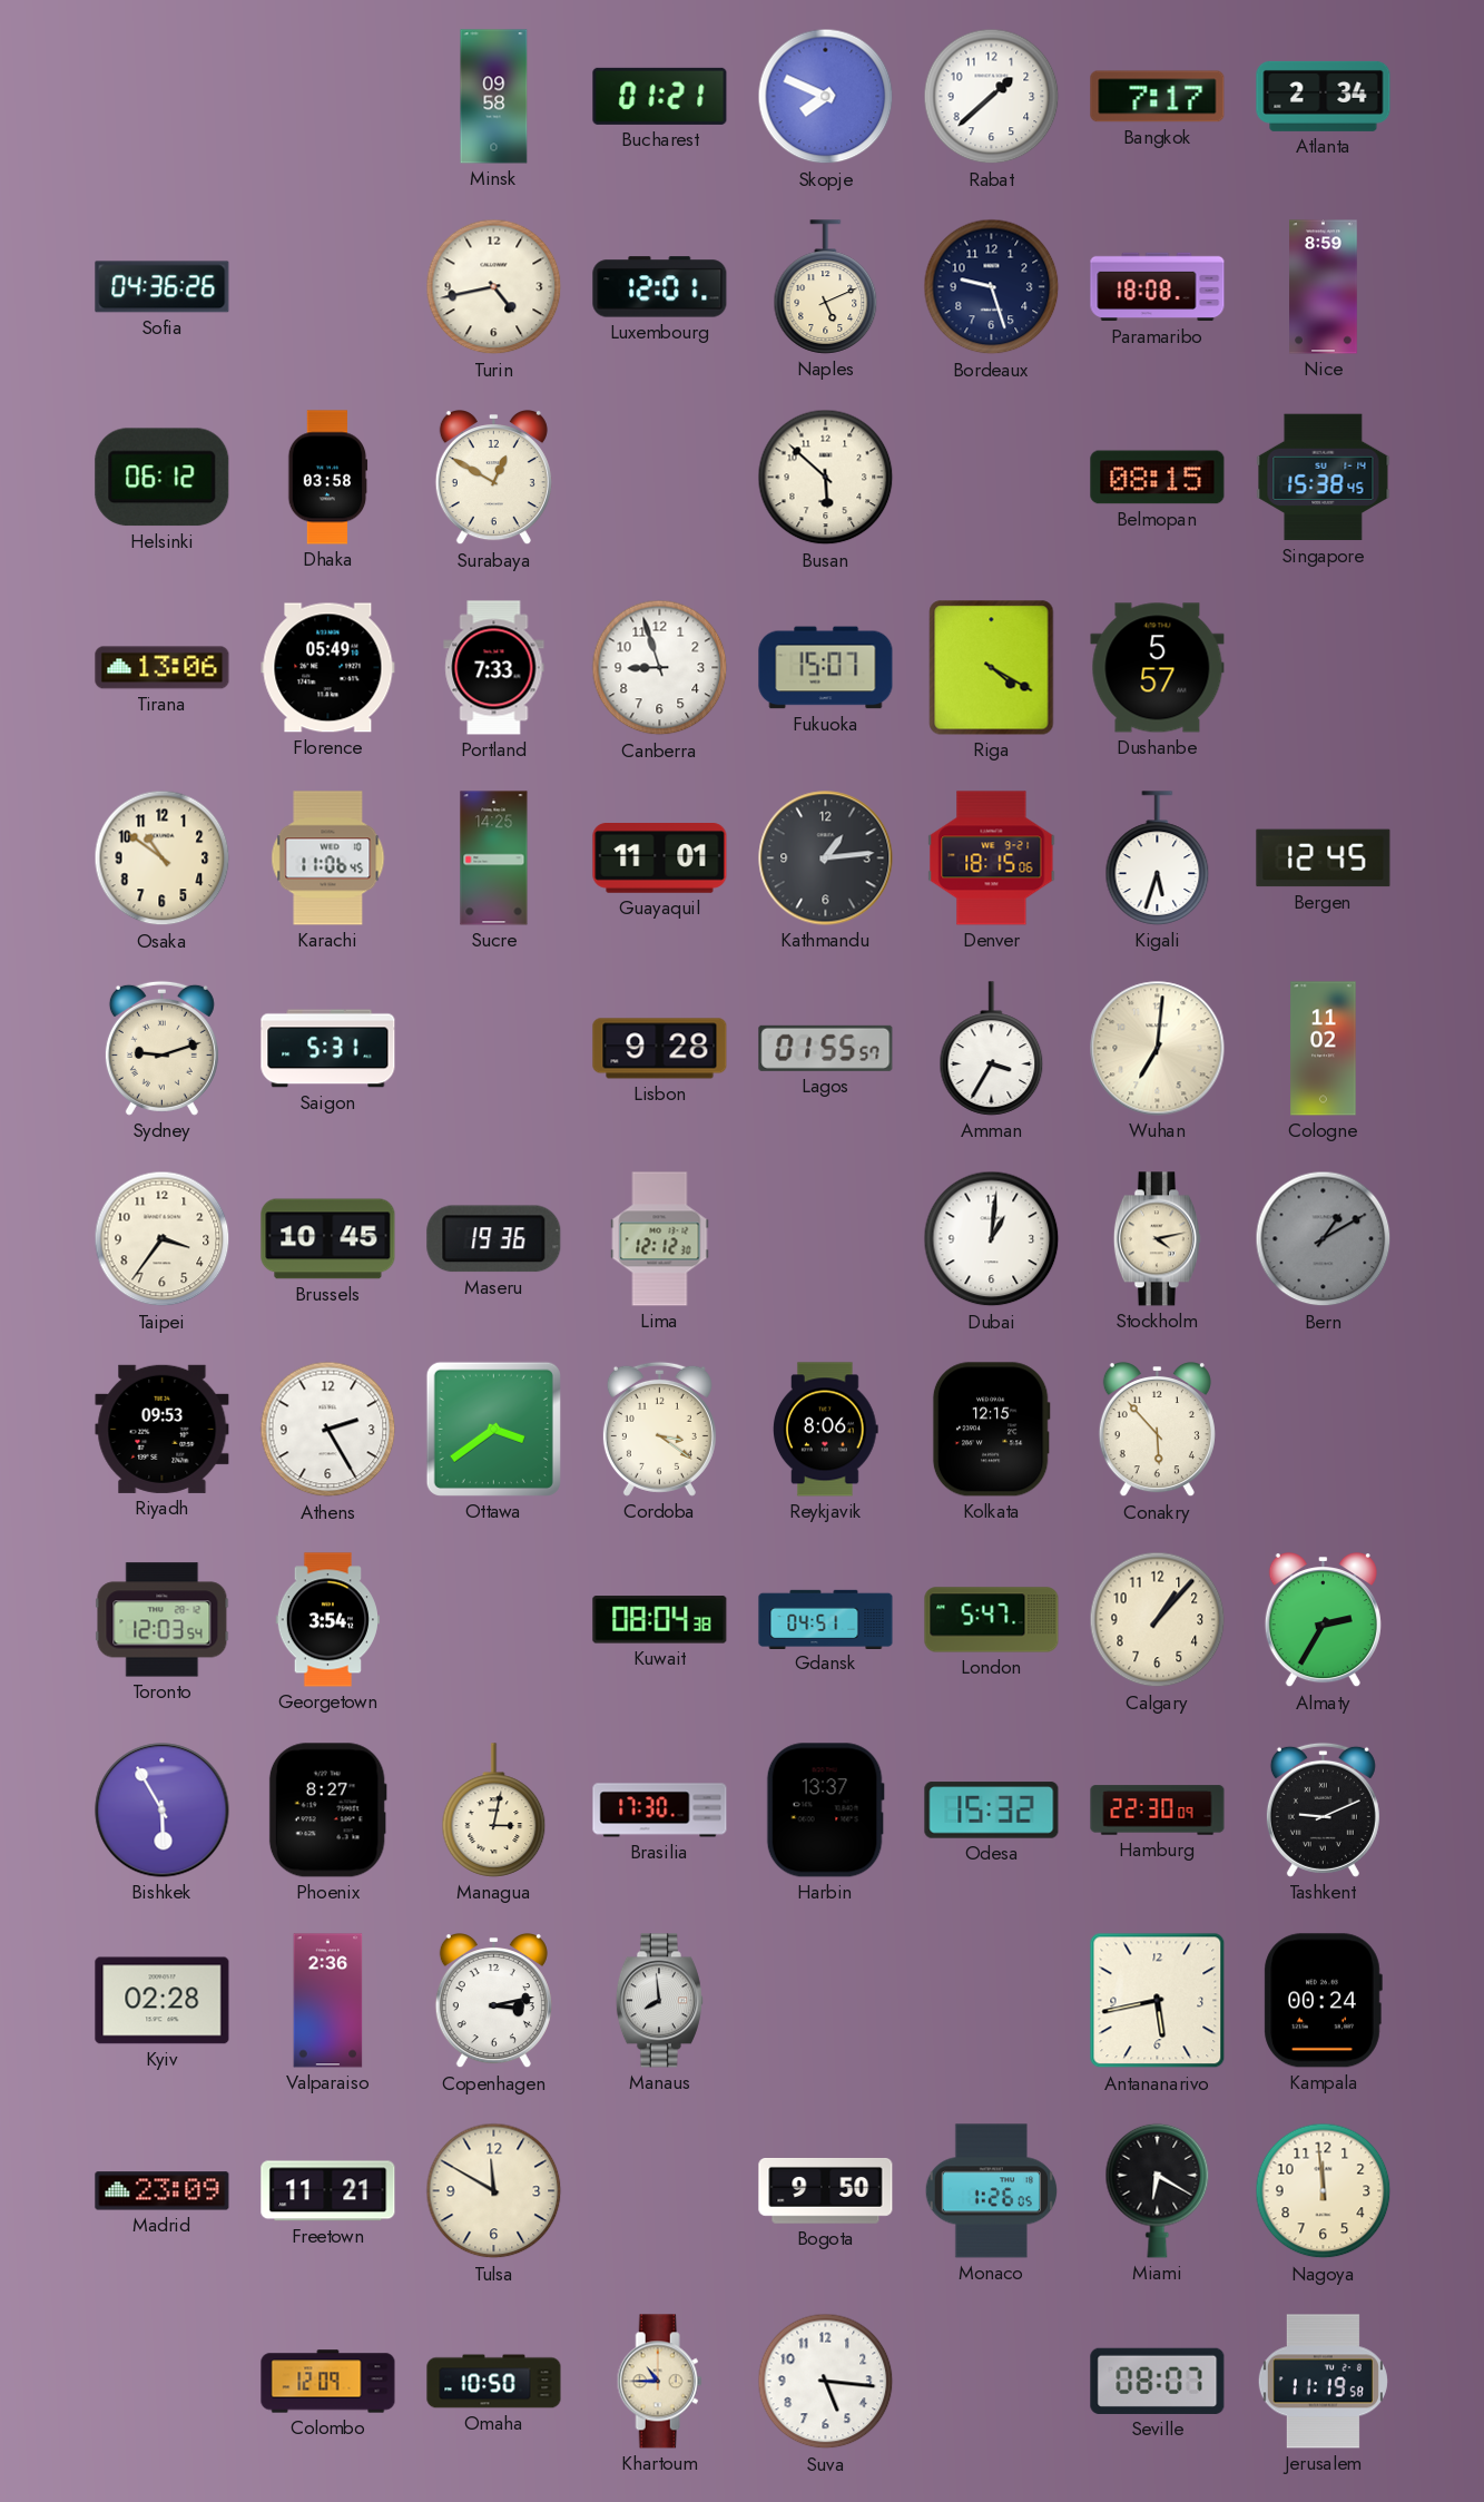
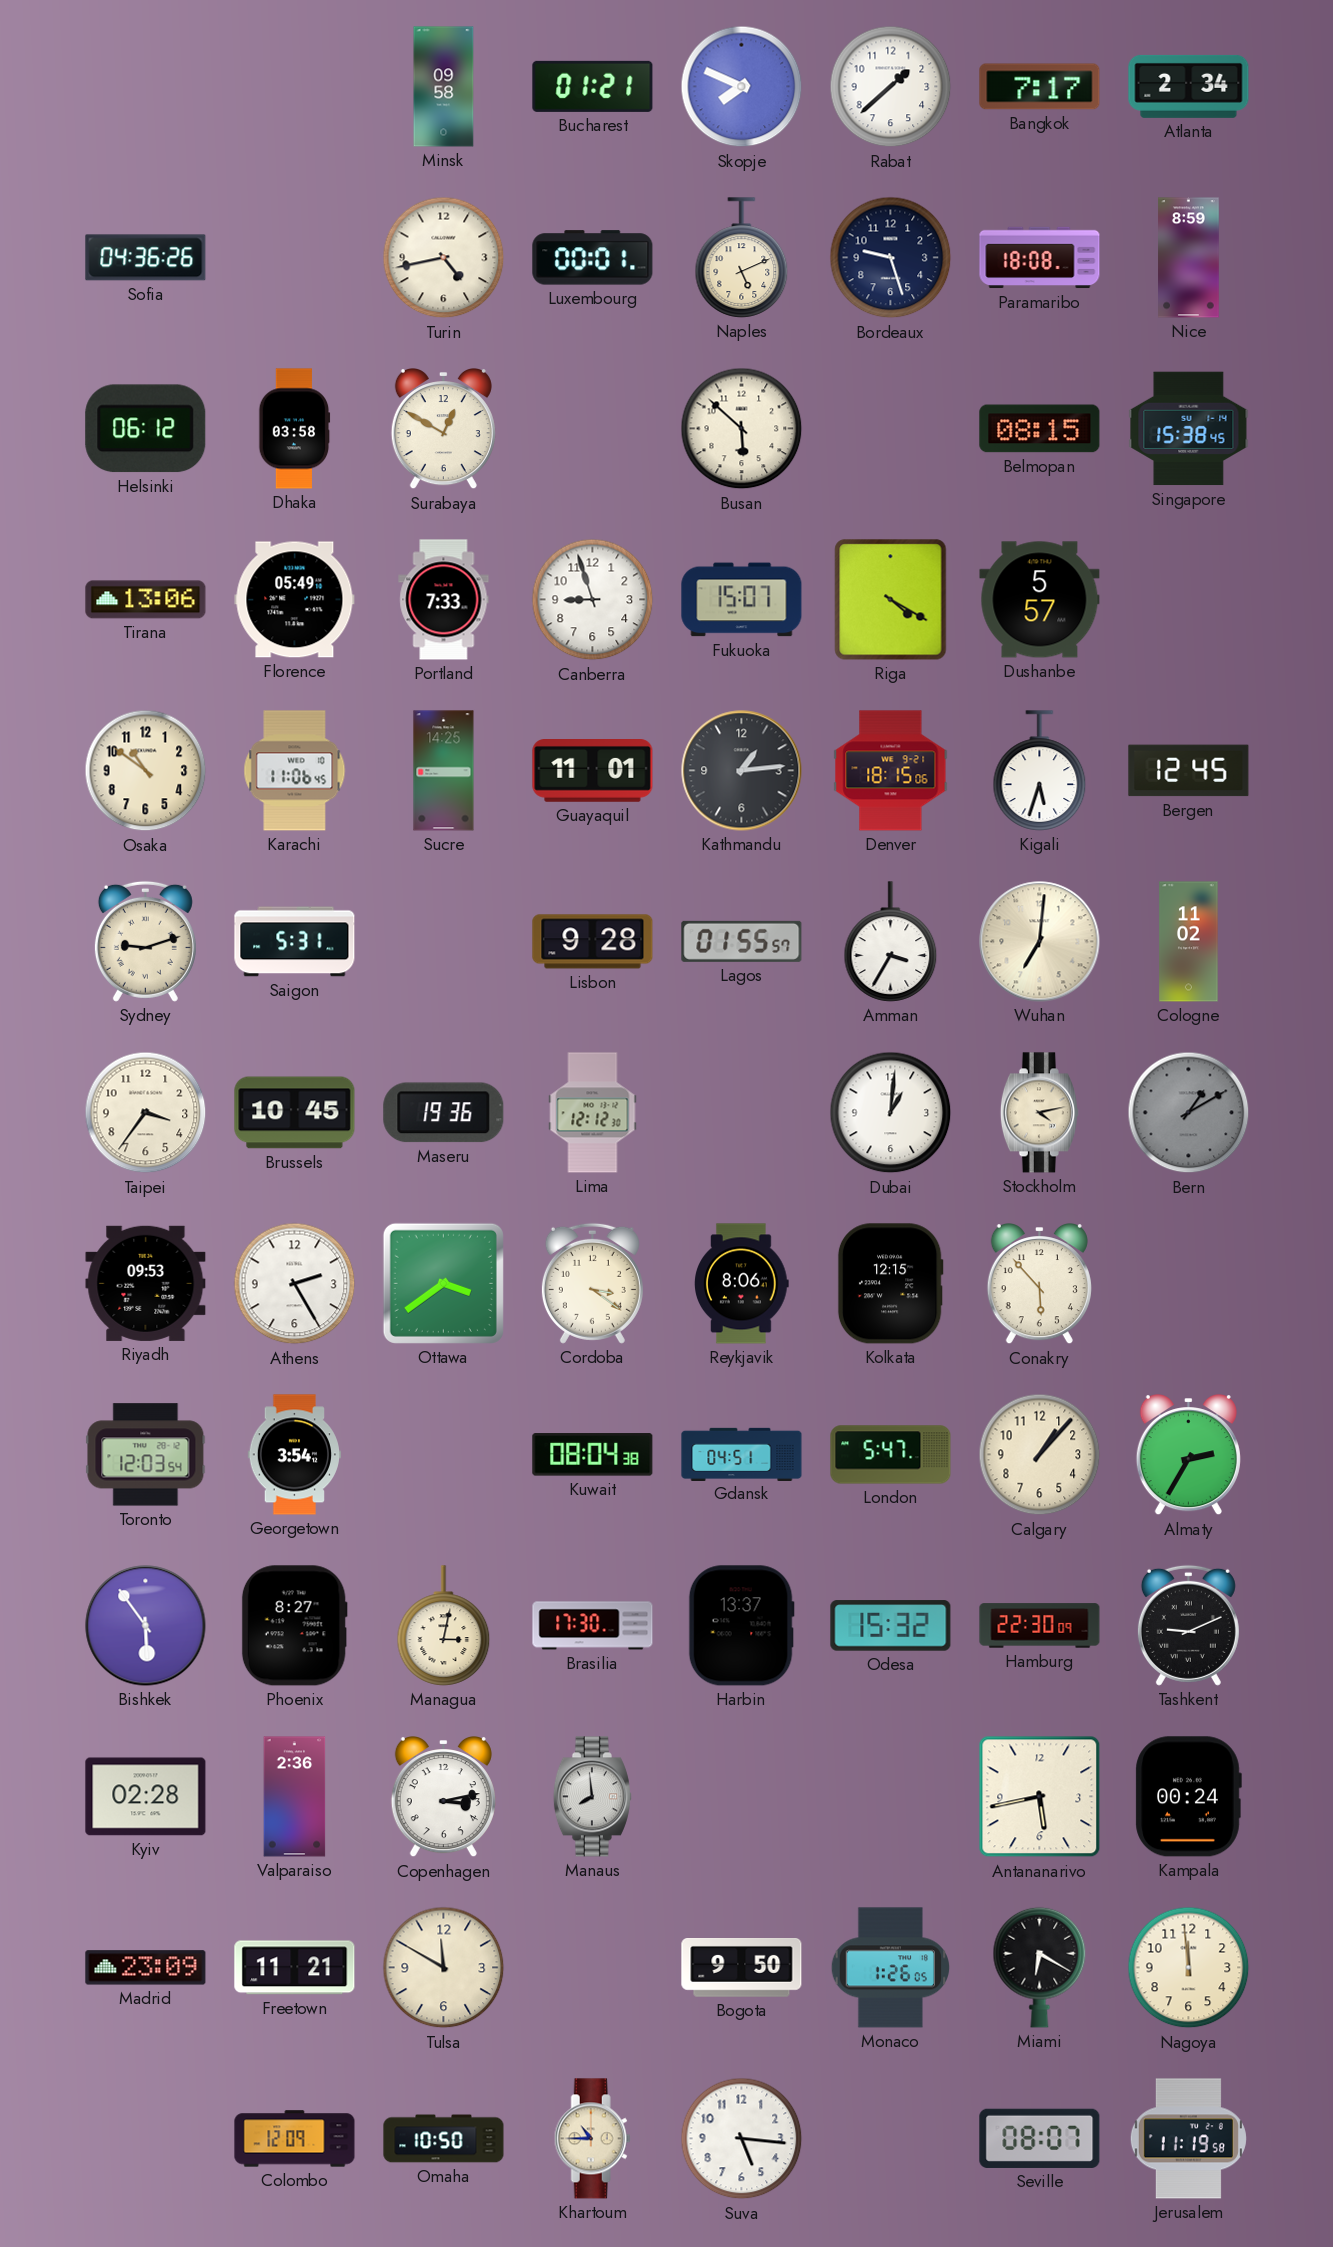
Luxembourg: 12:01 -> 00:01 (593, 258)
Bishkek: 5:55 -> 5:54 (146, 1626)
